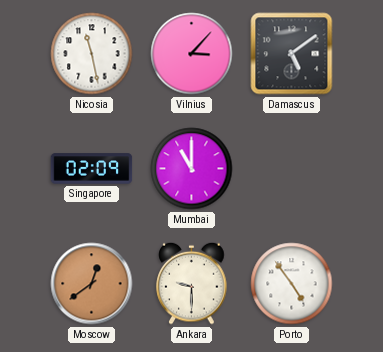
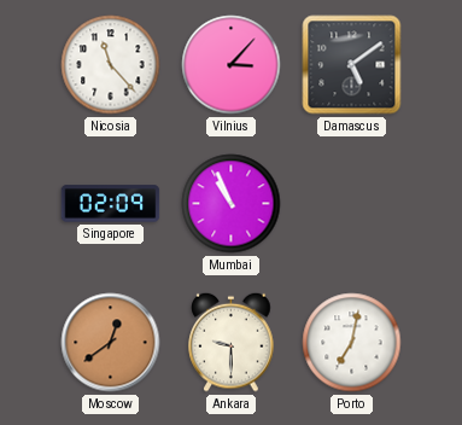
Nicosia: 11:28 -> 11:23 (111, 65)
Mumbai: 11:00 -> 10:56 (232, 204)
Porto: 4:54 -> 7:02 (352, 343)
